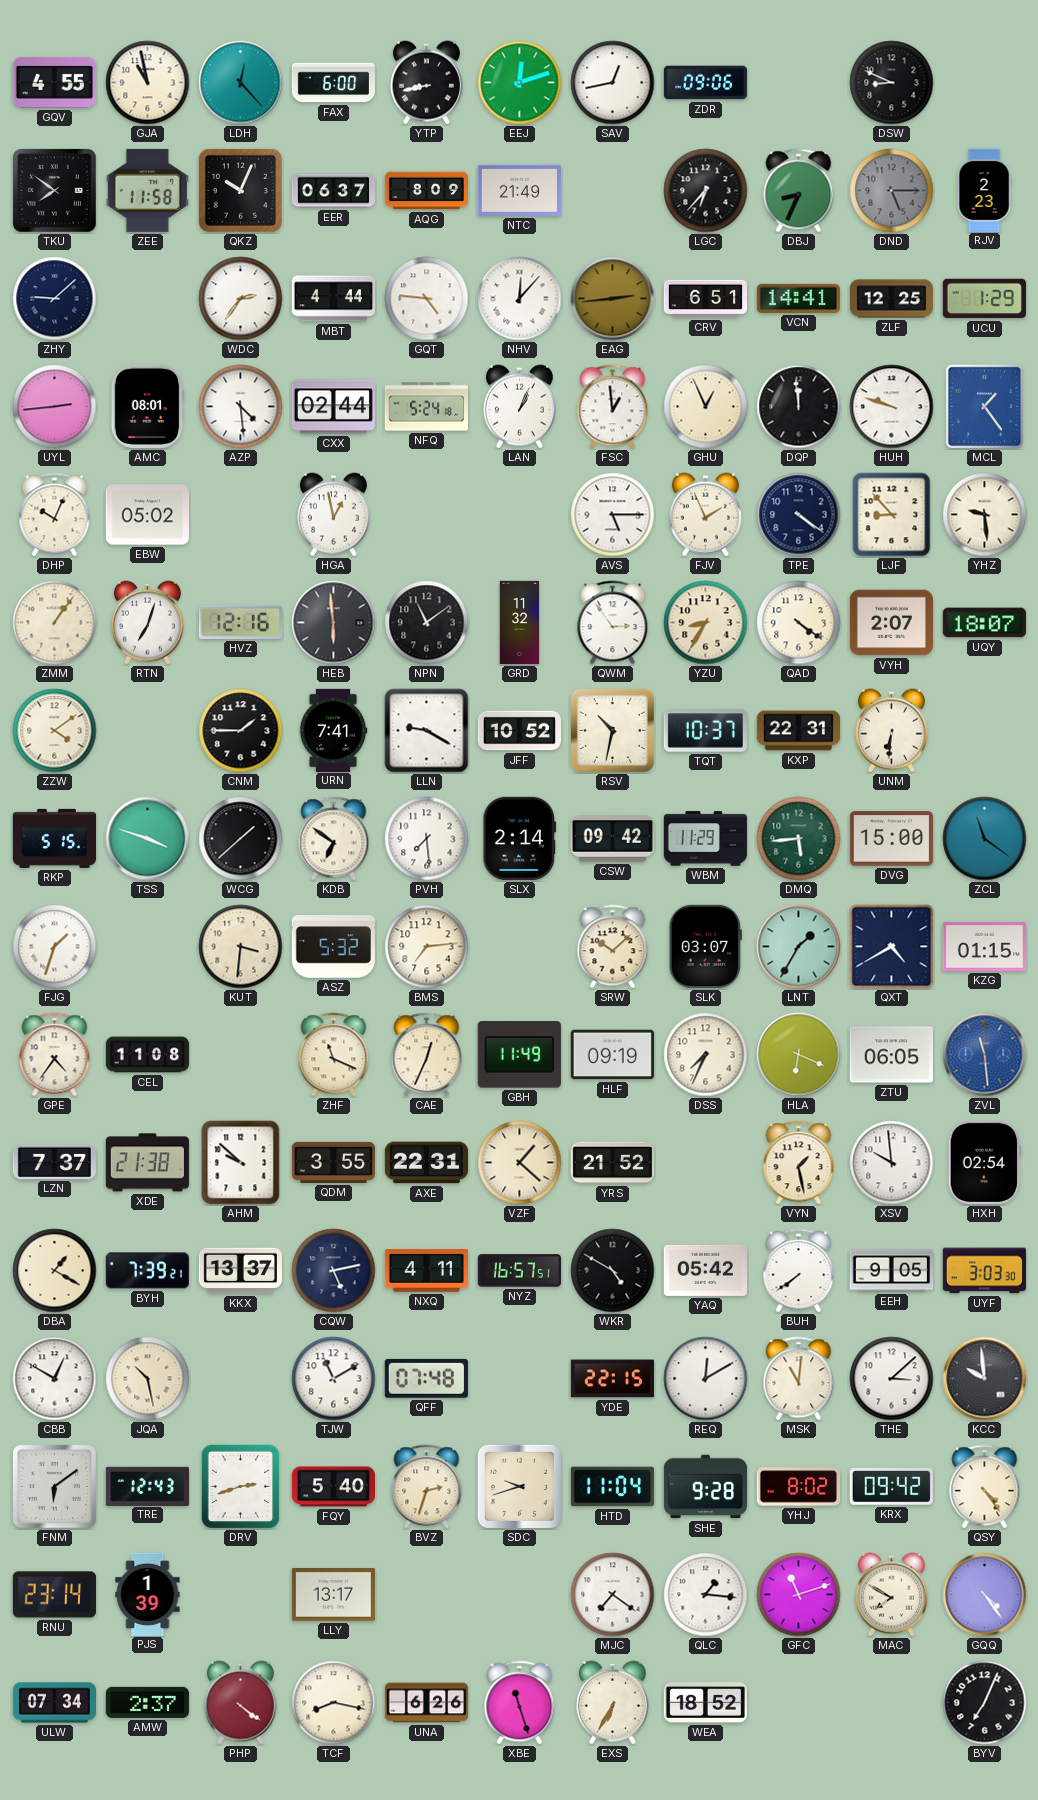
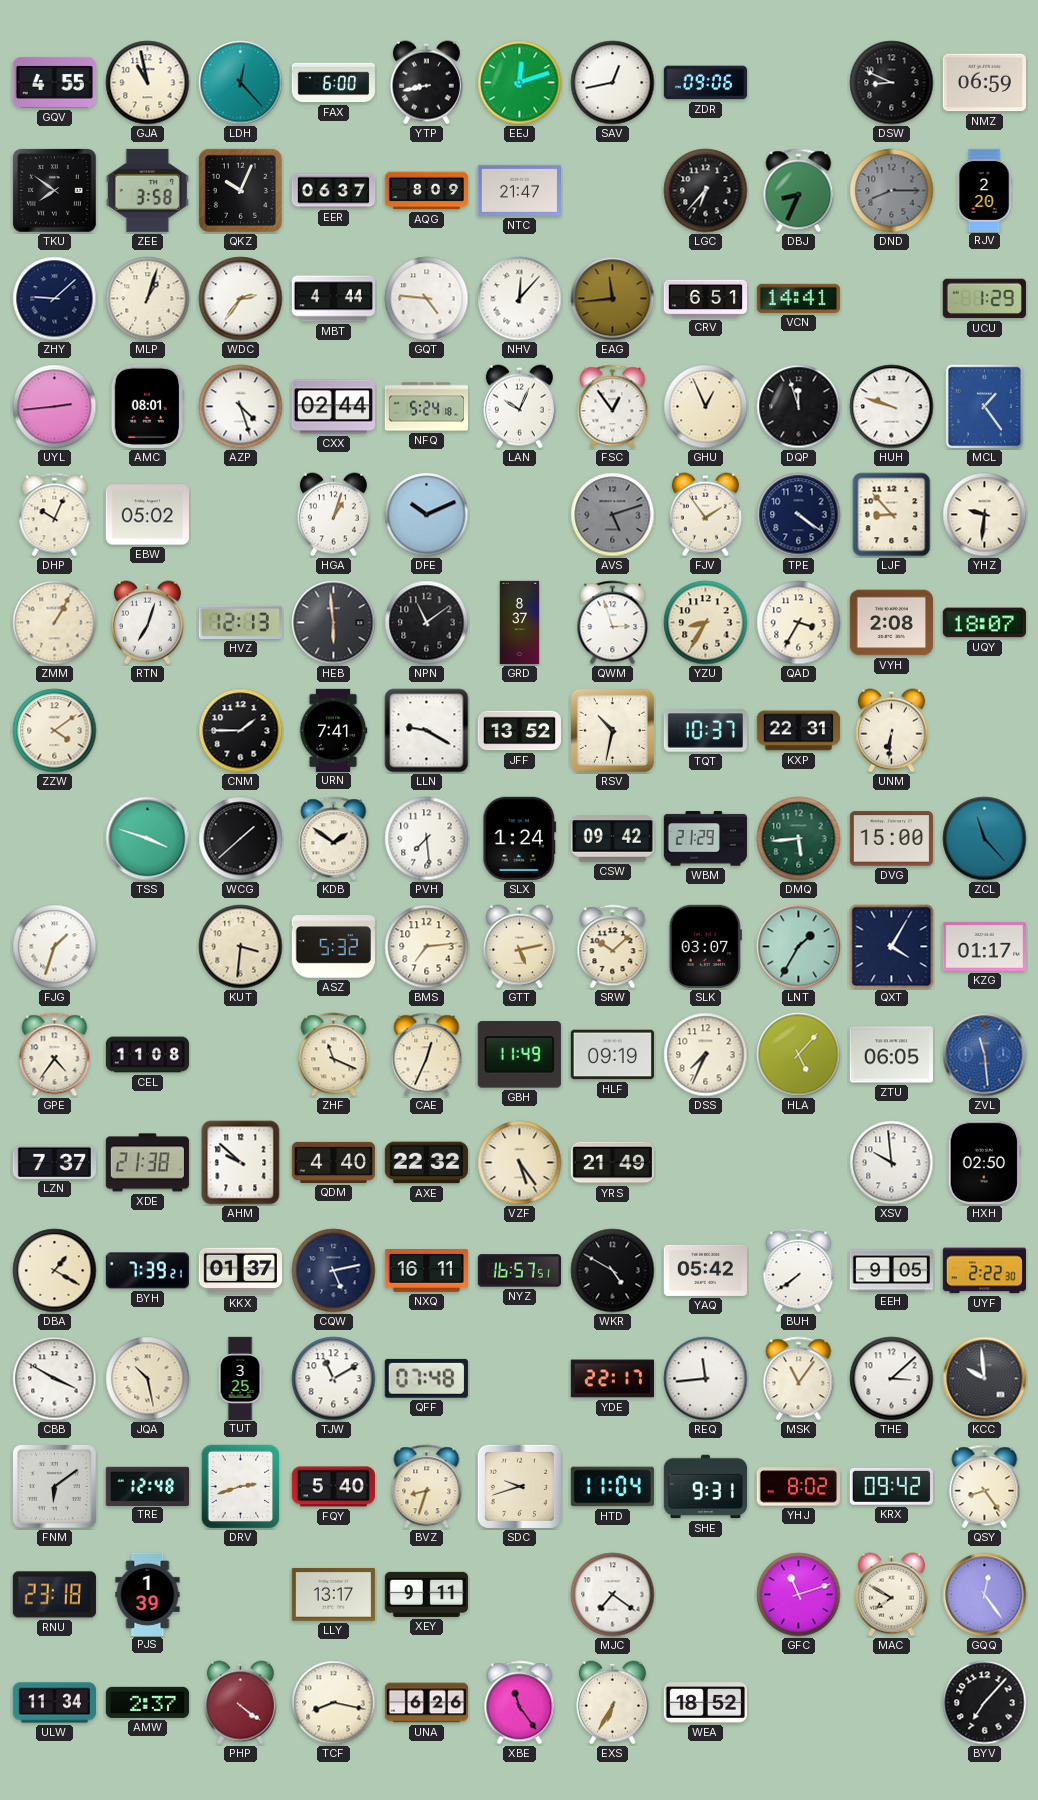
NMZ: none -> 06:59 (984, 83)
ZEE: 11:58 -> 3:58 (147, 190)
NTC: 21:49 -> 21:47 (519, 190)
DND: 5:15 -> 8:15 (892, 191)
RJV: 2:23 -> 2:20 (984, 190)
MLP: none -> 1:03 (148, 299)
EAG: 2:44 -> 11:44 (613, 299)
ZLF: 12:25 -> none (891, 299)
AZP: 4:29 -> 4:27 (241, 407)
LAN: 1:04 -> 10:04 (519, 407)
FSC: 12:59 -> 12:54 (613, 407)
DQP: 11:59 -> 11:57 (799, 407)
HGA: 12:58 -> 1:03 (333, 515)
DFE: none -> 10:11 (427, 515)
AVS: 5:15 -> 5:12 (613, 515)
AVS dial: white -> grey (613, 515)
FJV: 1:56 -> 1:54 (705, 515)
YHZ: 9:29 -> 9:31 (985, 515)
ZMM: 1:06 -> 1:05 (55, 623)
HVZ: 12:16 -> 12:13 (240, 622)
GRD: 11:32 -> 8:37 (520, 623)
QWM: 2:54 -> 2:57 (613, 623)
QAD: 4:21 -> 3:35 (799, 623)
VYH: 2:07 -> 2:08 (891, 623)
JFF: 10:52 -> 13:52 (519, 731)
RKP: 5:15 -> none (54, 838)
KDB: 6:51 -> 1:51 (334, 839)
SLX: 2:14 -> 1:24 (520, 838)
WBM: 11:29 -> 21:29 (705, 839)
ZCL: 11:21 -> 11:23 (985, 839)
GTT: none -> 5:13 (519, 947)
QXT: 4:40 -> 4:05 (892, 947)
KZG: 01:15 -> 01:17 (984, 946)
HLA: 6:19 -> 5:07 (799, 1055)
QDM: 3:55 -> 4:40 (333, 1162)
AXE: 22:31 -> 22:32 (426, 1163)
VZF: 1:22 -> 5:24 (520, 1163)
YRS: 21:52 -> 21:49 (612, 1163)
VYN: 1:28 -> none (799, 1163)
HXH: 02:54 -> 02:50 (984, 1162)
KKX: 13:37 -> 01:37 (240, 1271)
NXQ: 4:11 -> 16:11 (426, 1271)
UYF: 3:03 -> 2:22 (984, 1271)
CBB: 12:50 -> 3:50 (55, 1379)
TUT: none -> 3:25 (240, 1378)
YDE: 22:15 -> 22:17 (612, 1379)
REQ: 12:10 -> 11:44 (706, 1379)
MSK: 11:01 -> 11:06 (799, 1379)
TRE: 12:43 -> 12:48 (147, 1486)
BVZ: 2:33 -> 8:33 (427, 1487)
SHE: 9:28 -> 9:31 (705, 1487)
QSY: 4:24 -> 8:24 (985, 1487)
RNU: 23:14 -> 23:18 (54, 1595)
XEY: none -> 9:11 (426, 1594)
QLC: 1:16 -> none (706, 1595)
GQQ: 4:24 -> 12:24 (985, 1595)
ULW: 07:34 -> 11:34 (54, 1703)
XBE: 11:27 -> 11:24 (520, 1703)
BYV: 7:04 -> 7:07 (985, 1703)
